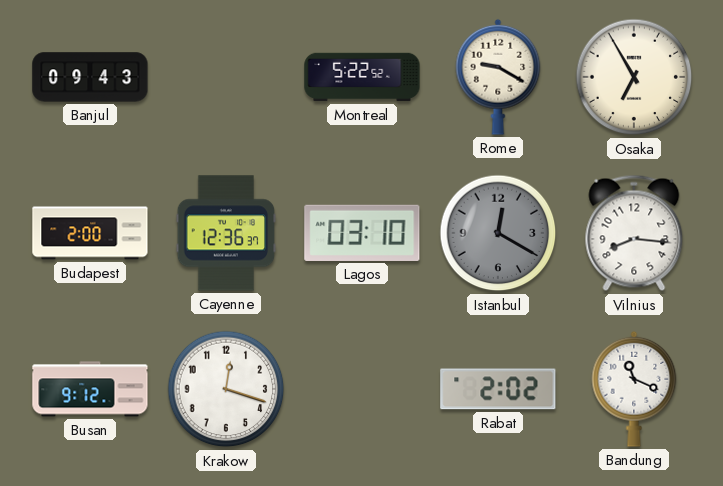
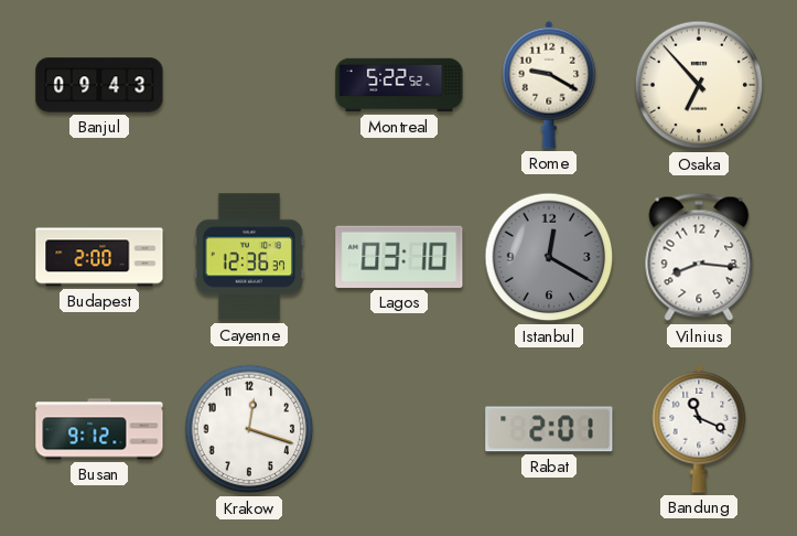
Osaka: 6:55 -> 6:53 (699, 85)
Rabat: 2:02 -> 2:01 (549, 429)
